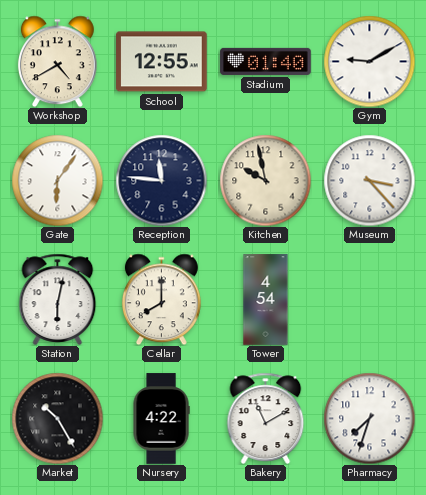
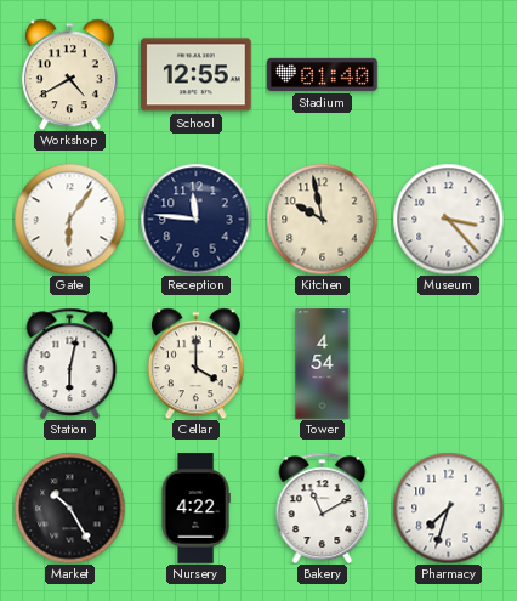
Gym: 9:10 -> none (369, 61)
Cellar: 8:00 -> 4:00 (195, 363)
